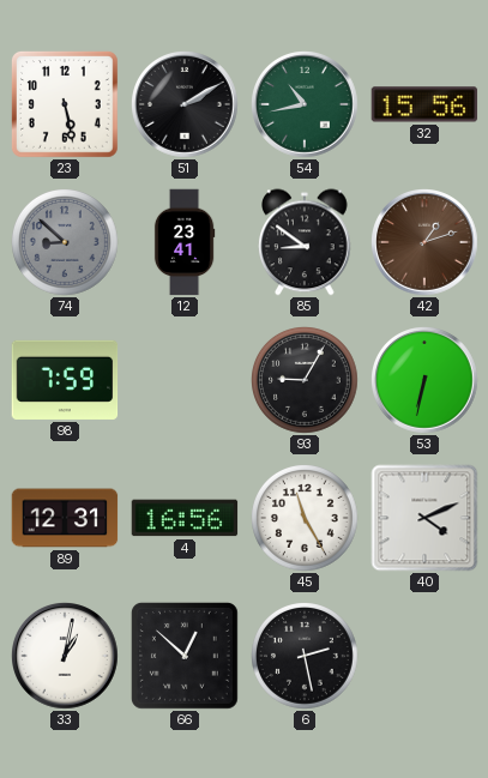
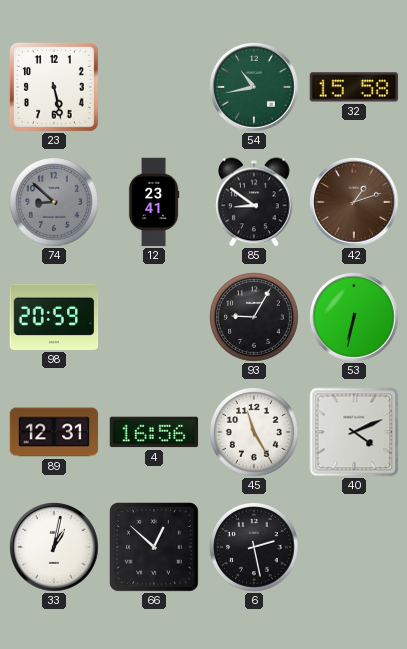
51: 2:10 -> none (186, 105)
32: 15:56 -> 15:58 (354, 87)
98: 7:59 -> 20:59 (54, 317)
